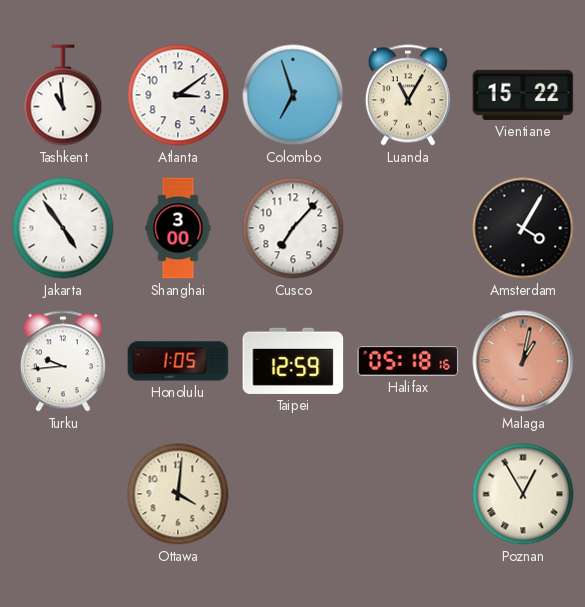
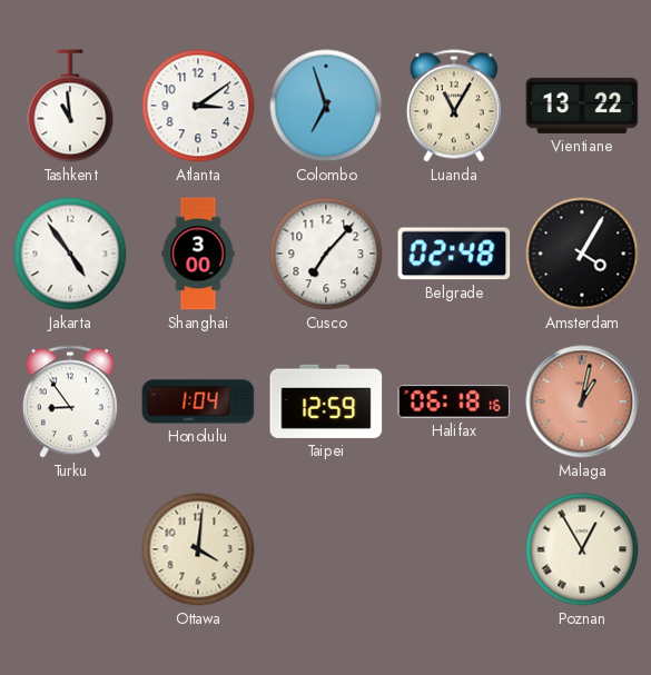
Vientiane: 15:22 -> 13:22 (582, 106)
Belgrade: none -> 02:48 (454, 254)
Turku: 9:44 -> 8:54 (70, 401)
Honolulu: 1:05 -> 1:04 (198, 401)
Halifax: 05:18 -> 06:18 (454, 403)
